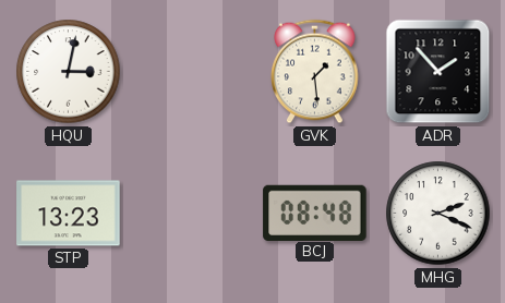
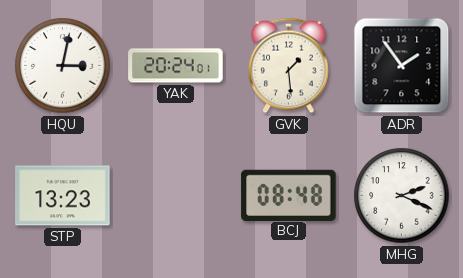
YAK: none -> 20:24 (176, 66)
ADR: 1:53 -> 1:54 (402, 66)
